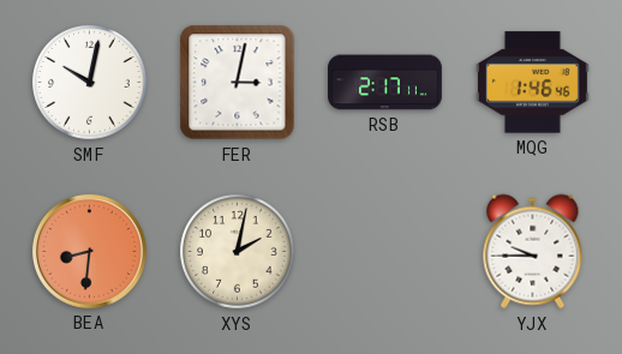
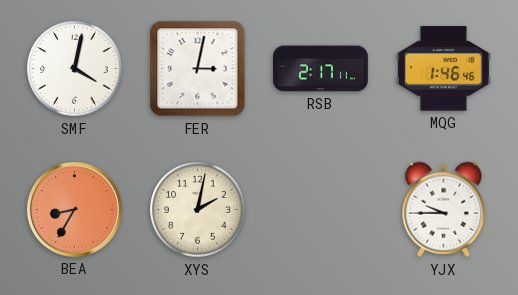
SMF: 10:02 -> 4:02 (75, 69)
BEA: 8:31 -> 8:35 (74, 209)
